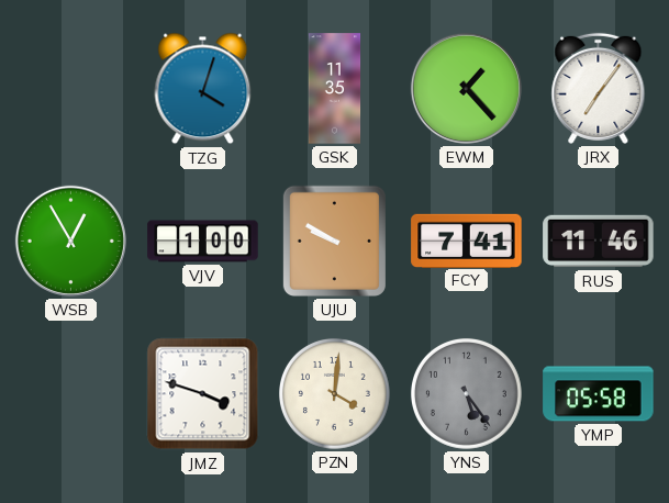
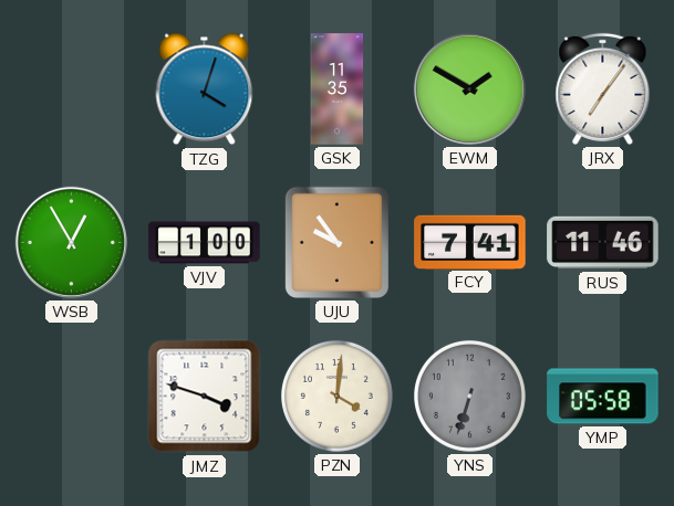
EWM: 1:23 -> 1:50 (469, 88)
UJU: 9:50 -> 9:54 (336, 242)
YNS: 5:24 -> 6:33 (469, 396)
